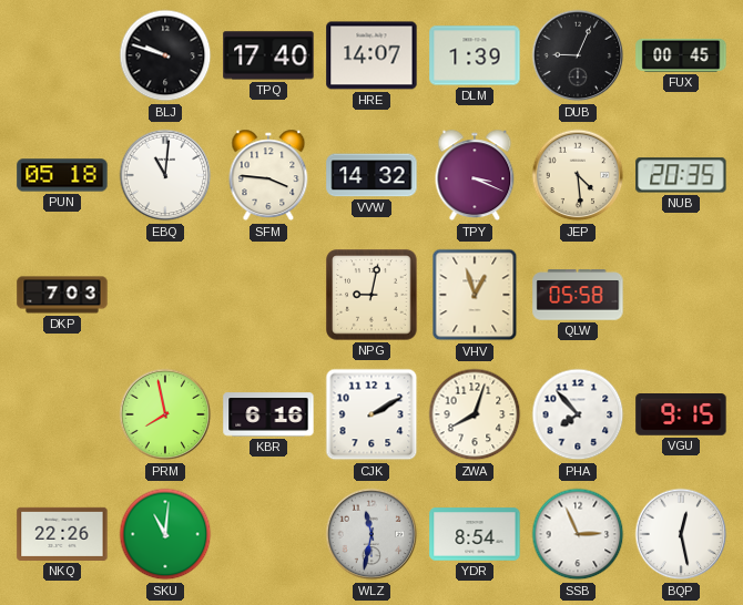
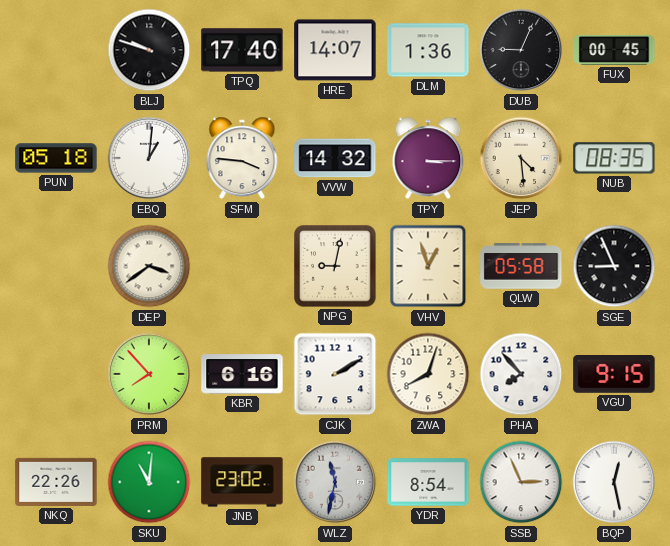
DLM: 1:39 -> 1:36 (428, 50)
EBQ: 11:01 -> 1:01 (149, 158)
TPY: 3:19 -> 3:15 (428, 158)
NUB: 20:35 -> 08:35 (614, 158)
DKP: 7:03 -> none (62, 295)
DEP: none -> 3:39 (149, 266)
SGE: none -> 8:56 (614, 266)
PRM: 7:58 -> 7:53 (149, 374)
JNB: none -> 23:02 (242, 482)
